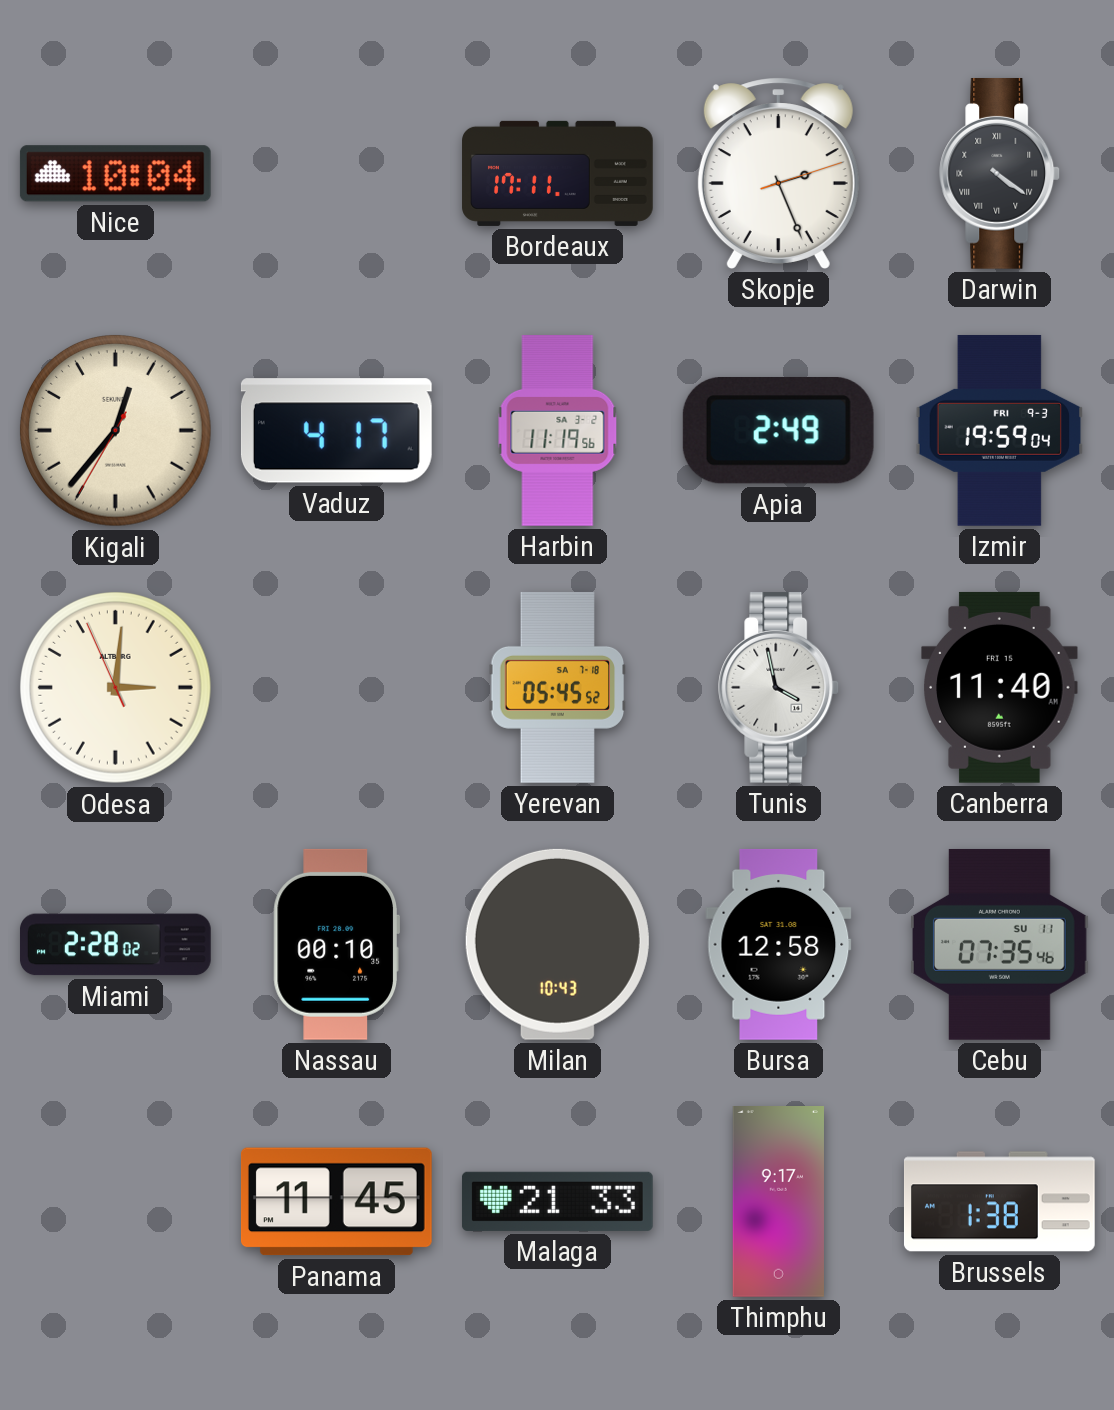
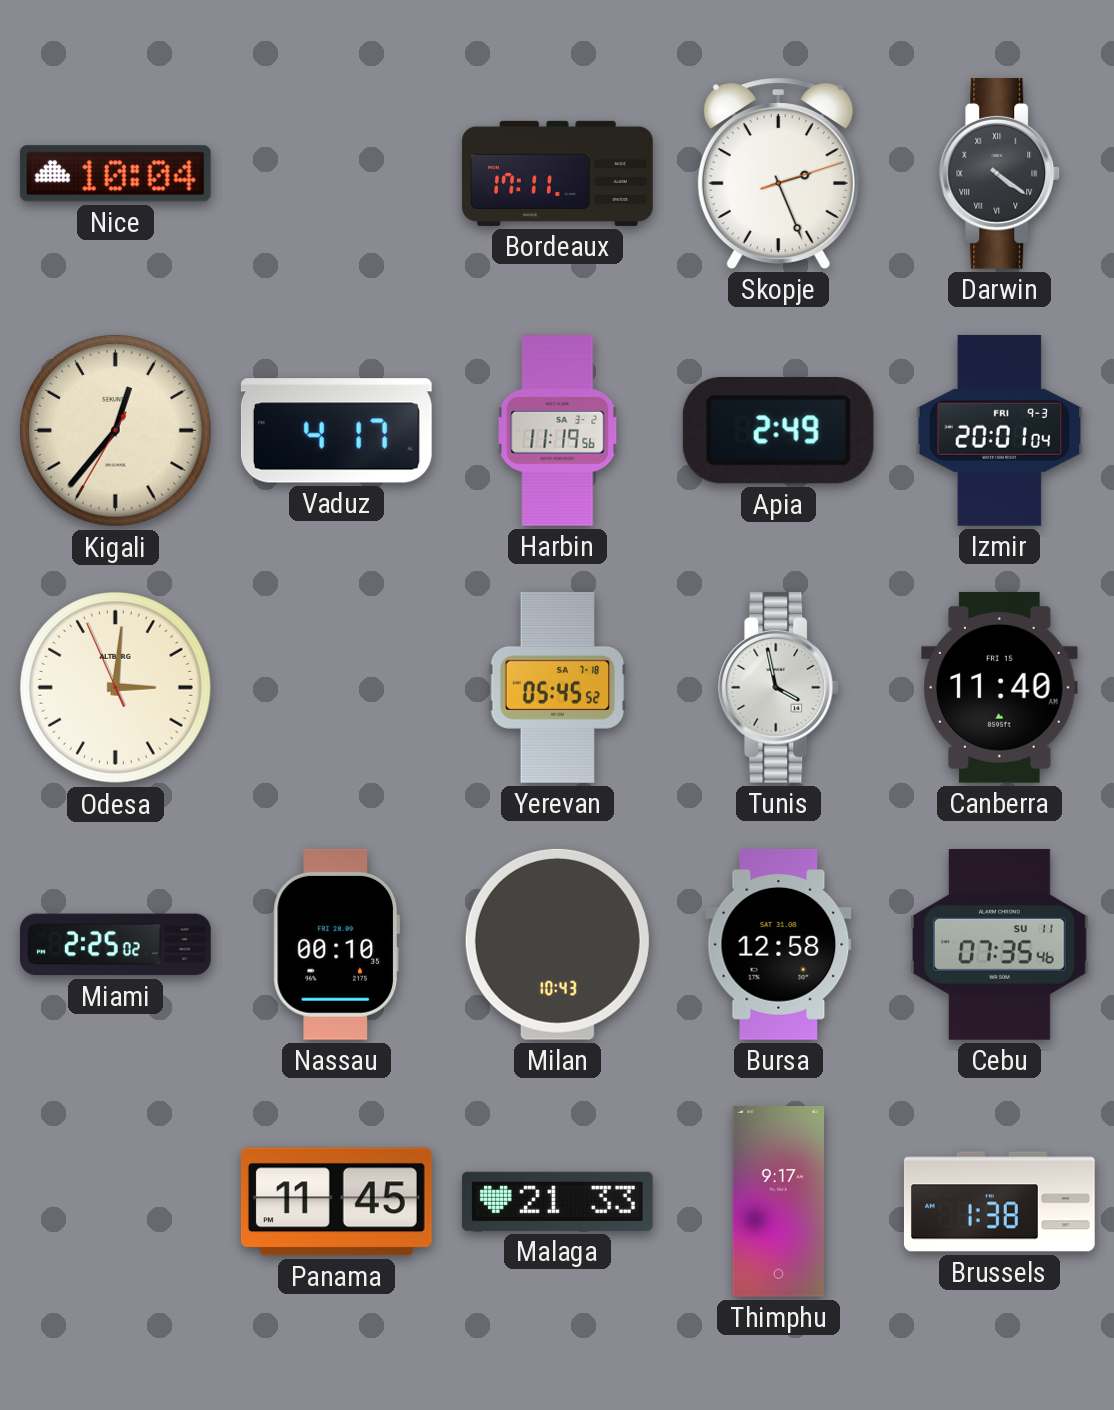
Izmir: 19:59 -> 20:01 (1000, 430)
Miami: 2:28 -> 2:25 (115, 945)
